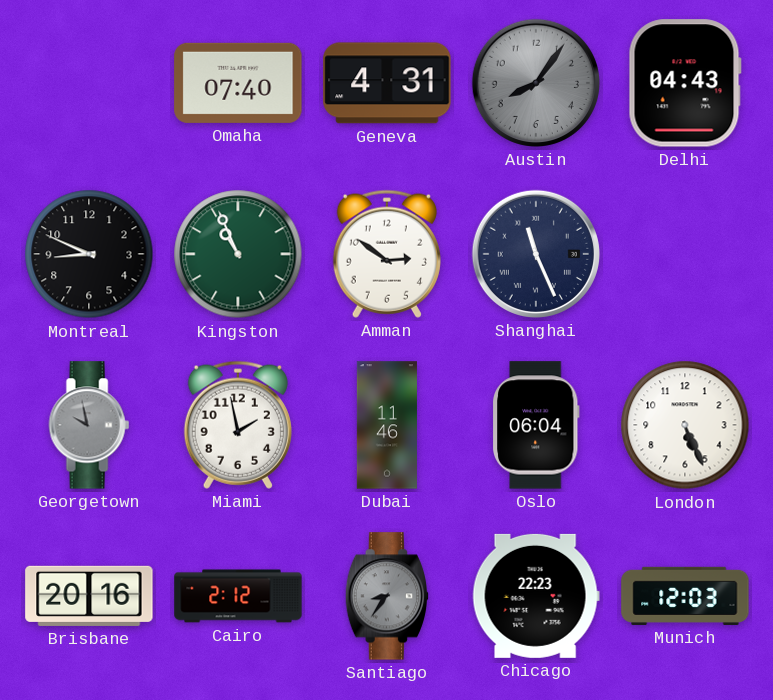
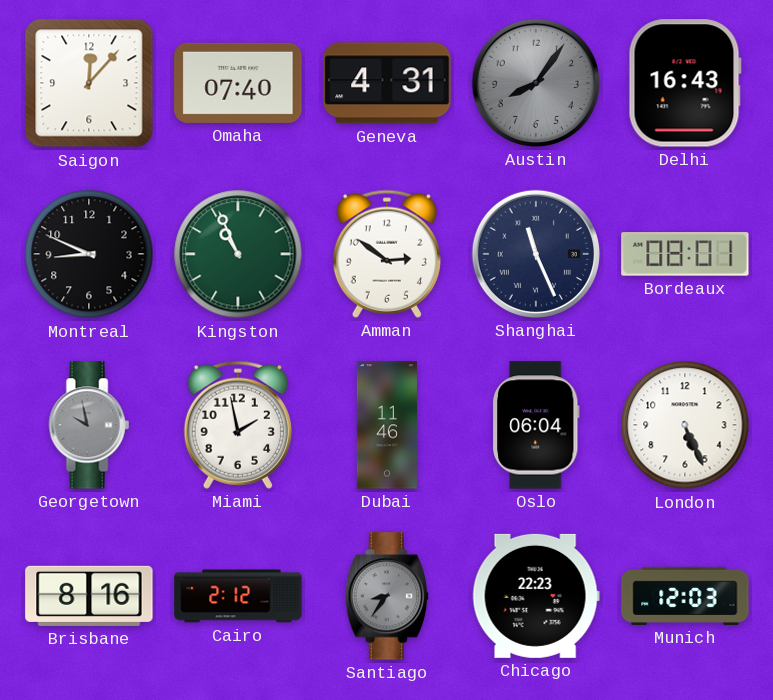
Saigon: none -> 12:07 (89, 83)
Delhi: 04:43 -> 16:43 (685, 83)
Bordeaux: none -> 08:01 (685, 254)
Brisbane: 20:16 -> 8:16 (89, 596)
